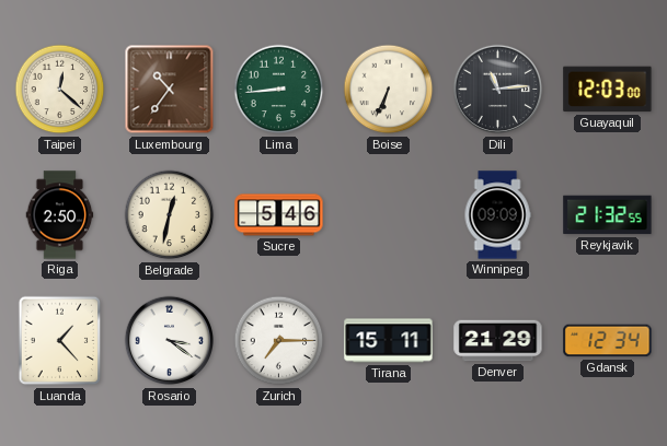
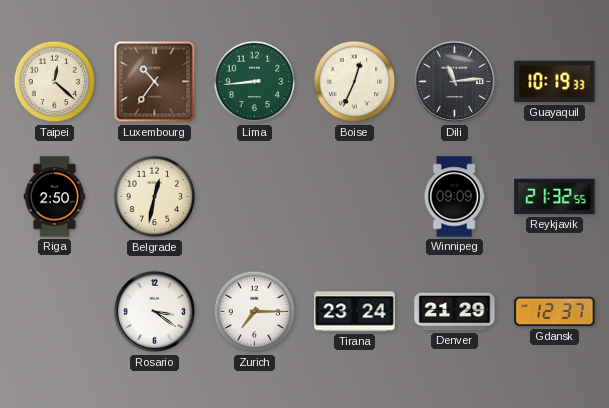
Boise: 6:34 -> 12:34 (355, 82)
Guayaquil: 12:03 -> 10:19 (555, 82)
Sucre: 5:46 -> none (279, 215)
Luanda: 1:23 -> none (60, 341)
Tirana: 15:11 -> 23:24 (355, 312)
Gdansk: 12:34 -> 12:37 (555, 312)
